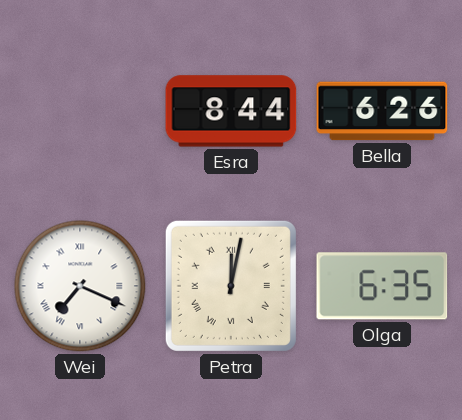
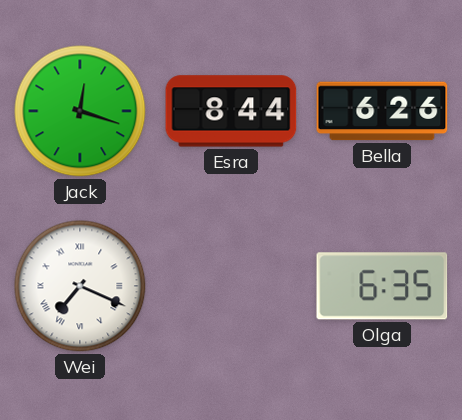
Jack: none -> 12:18 (80, 111)
Petra: 12:02 -> none (231, 286)
